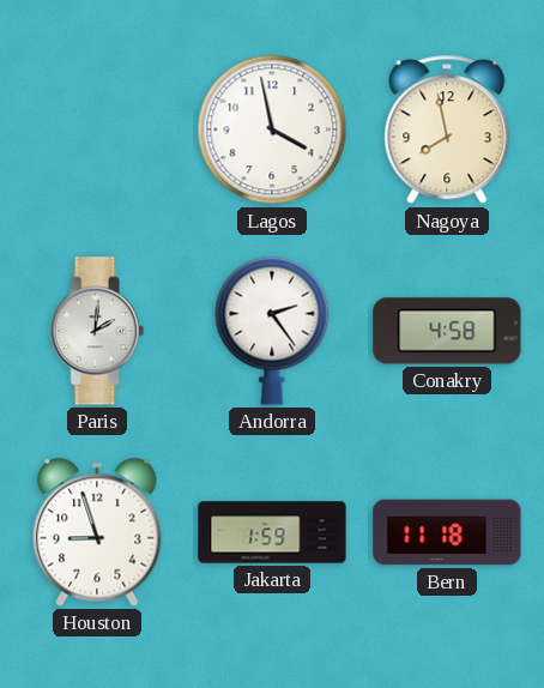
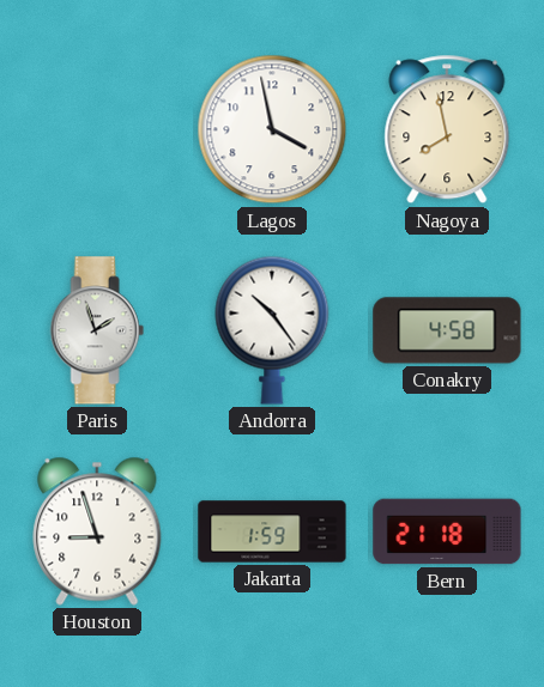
Paris: 2:01 -> 1:57 (97, 330)
Andorra: 2:24 -> 10:24 (272, 330)
Bern: 11:18 -> 21:18 (447, 531)
